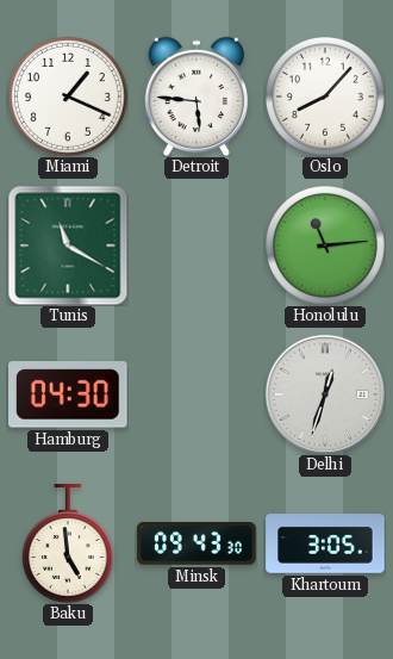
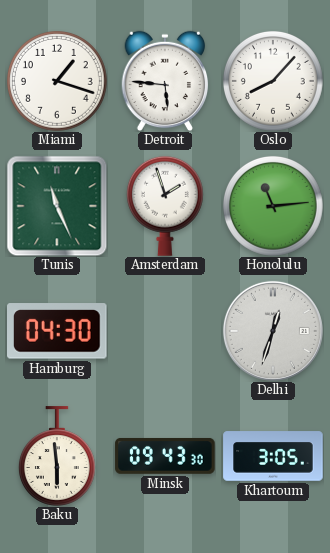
Miami: 1:19 -> 1:18 (57, 81)
Tunis: 11:20 -> 11:26 (57, 206)
Amsterdam: none -> 1:57 (165, 206)
Baku: 4:59 -> 5:59 (57, 456)
